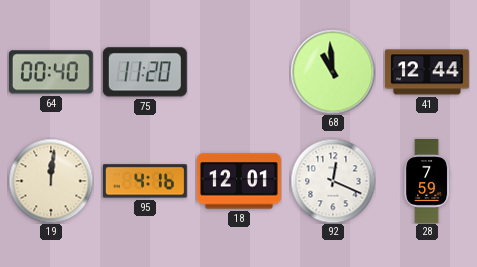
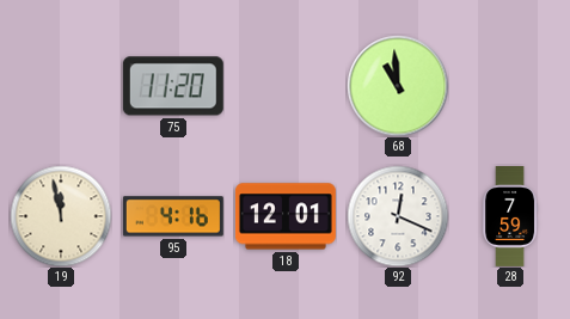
64: 00:40 -> none (51, 72)
41: 12:44 -> none (427, 72)
19: 12:01 -> 11:58 (61, 216)
